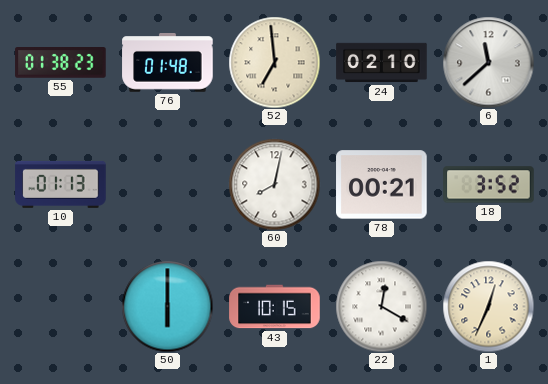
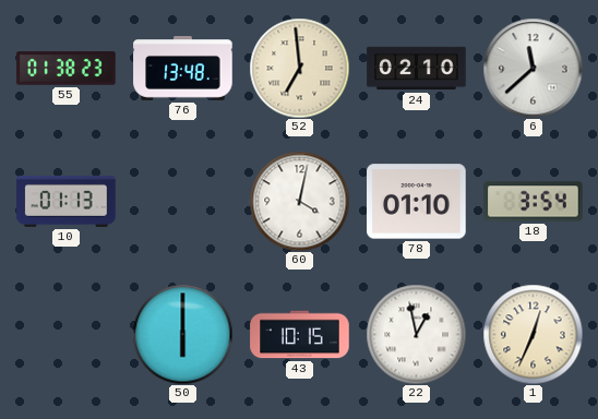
76: 01:48 -> 13:48 (183, 69)
60: 8:02 -> 4:02 (299, 201)
78: 00:21 -> 01:10 (417, 202)
18: 3:52 -> 3:54 (534, 202)
22: 12:20 -> 12:58 (416, 334)
